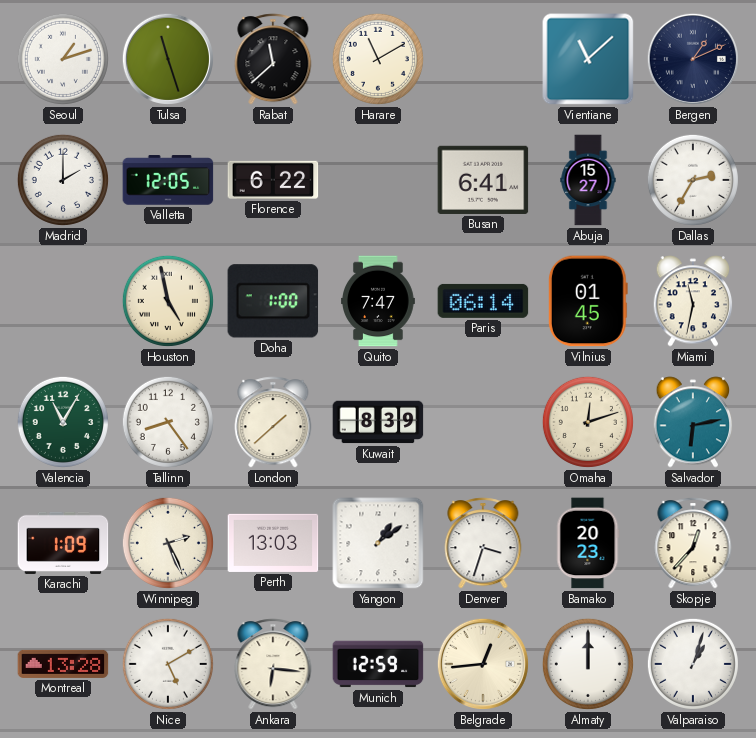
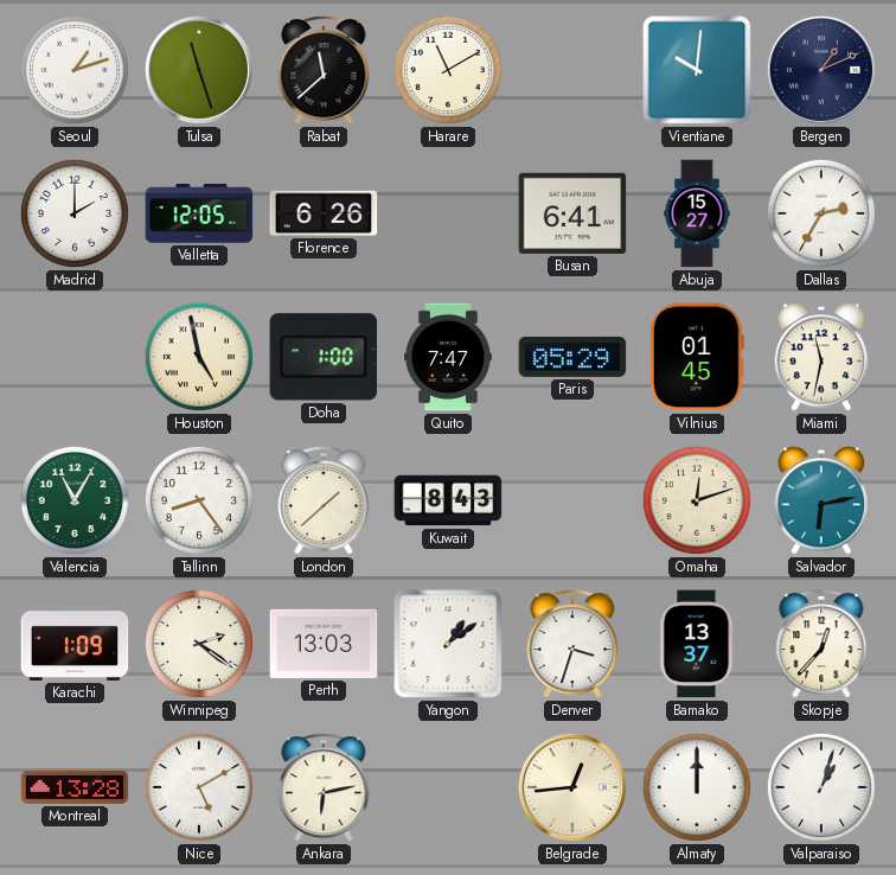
Vientiane: 11:08 -> 10:01 (697, 70)
Florence: 6:22 -> 6:26 (324, 213)
Paris: 06:14 -> 05:29 (572, 357)
Kuwait: 8:39 -> 8:43 (448, 500)
Winnipeg: 2:26 -> 2:21 (199, 644)
Bamako: 20:23 -> 13:37 (697, 644)
Ankara: 6:16 -> 6:13 (324, 787)
Munich: 12:59 -> none (378, 664)
